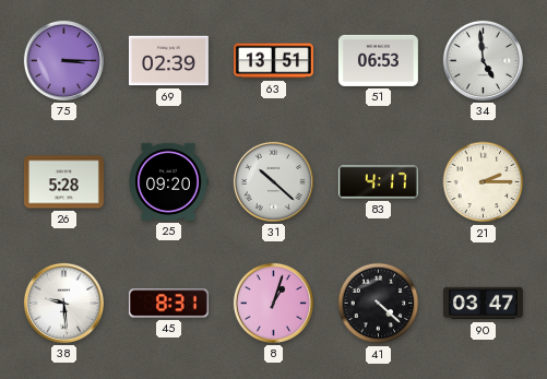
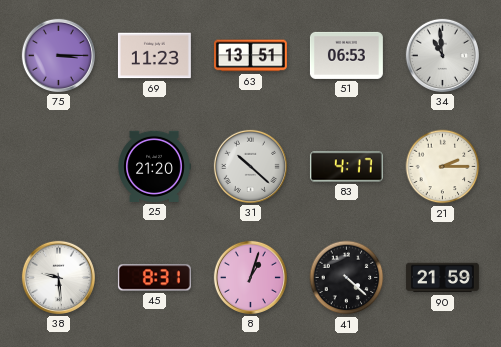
69: 02:39 -> 11:23 (154, 56)
34: 4:59 -> 10:59 (442, 55)
26: 5:28 -> none (63, 182)
25: 09:20 -> 21:20 (154, 166)
90: 03:47 -> 21:59 (442, 278)
